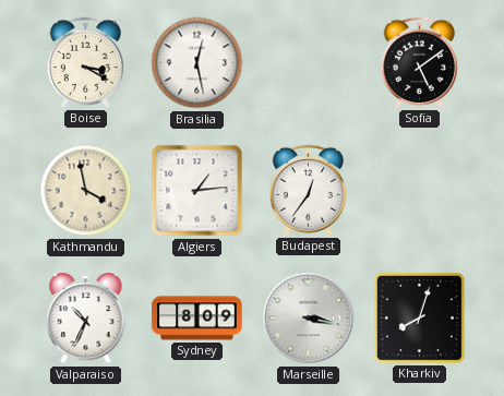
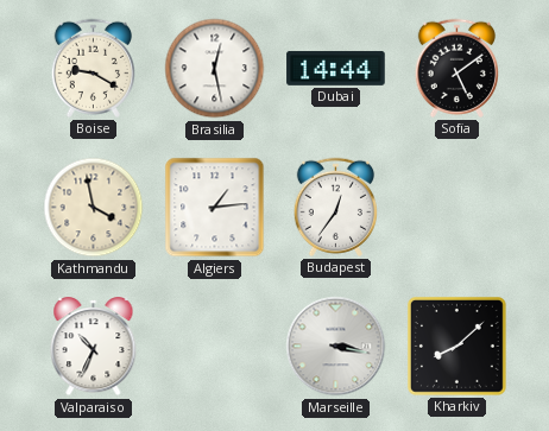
Boise: 3:20 -> 9:20 (93, 68)
Dubai: none -> 14:44 (336, 68)
Sydney: 8:09 -> none (197, 319)
Kharkiv: 8:03 -> 8:08 (456, 346)
